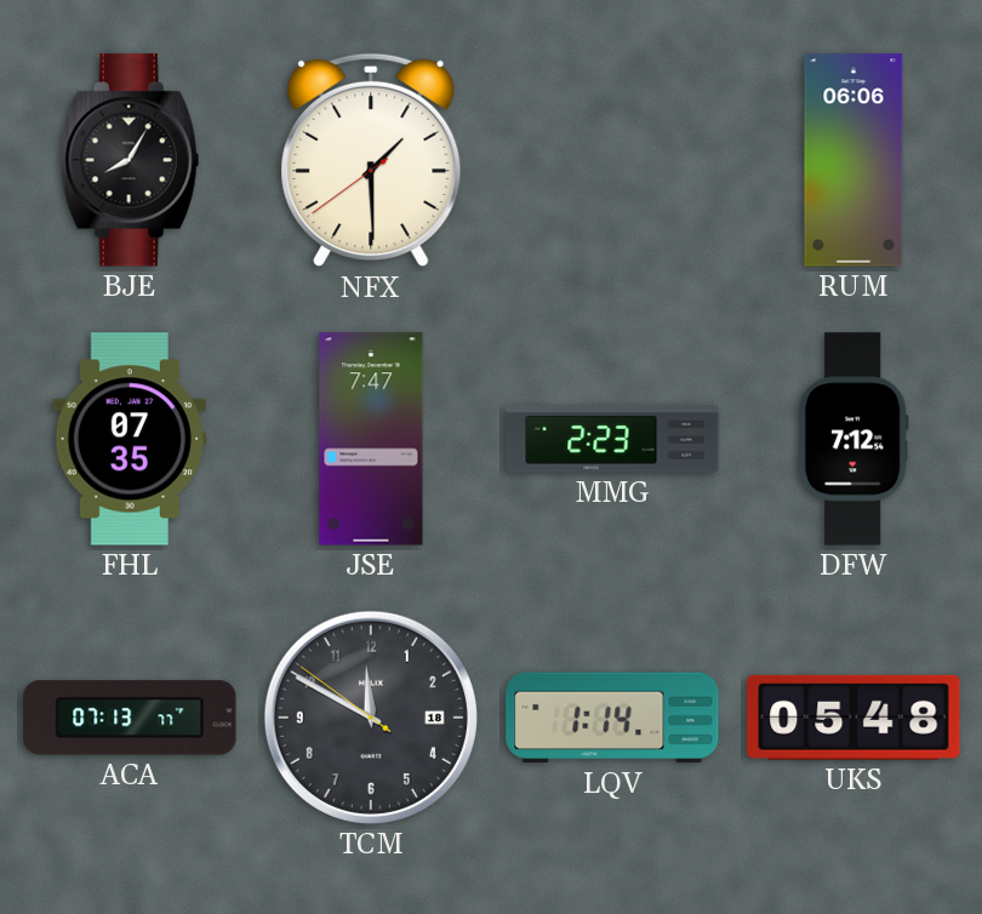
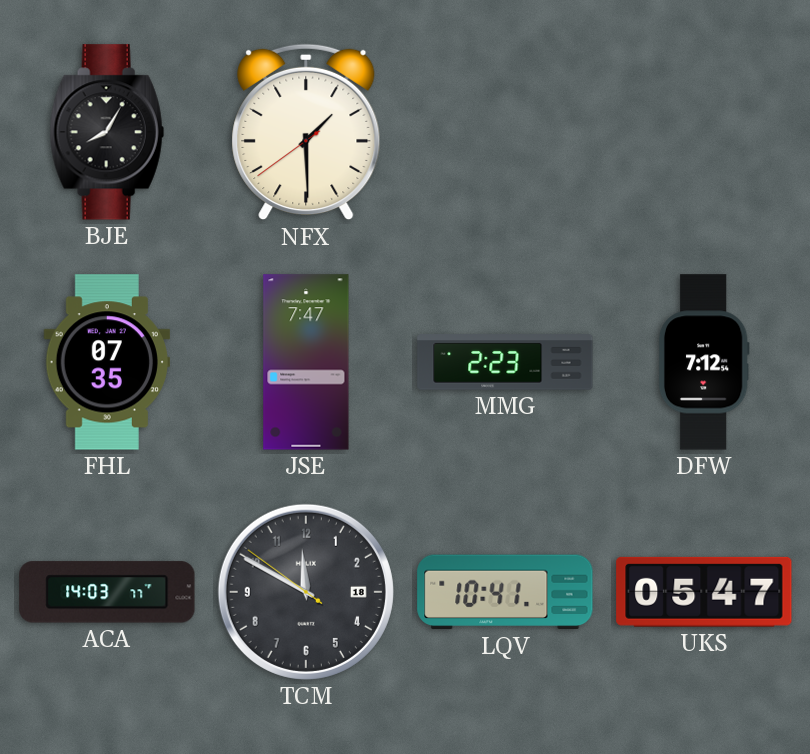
RUM: 06:06 -> none (853, 160)
ACA: 07:13 -> 14:03 (107, 592)
LQV: 1:14 -> 10:41 (505, 592)
UKS: 05:48 -> 05:47 (704, 592)
